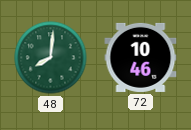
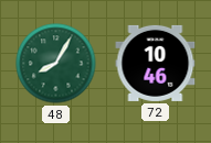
48: 8:01 -> 8:05 (56, 64)
